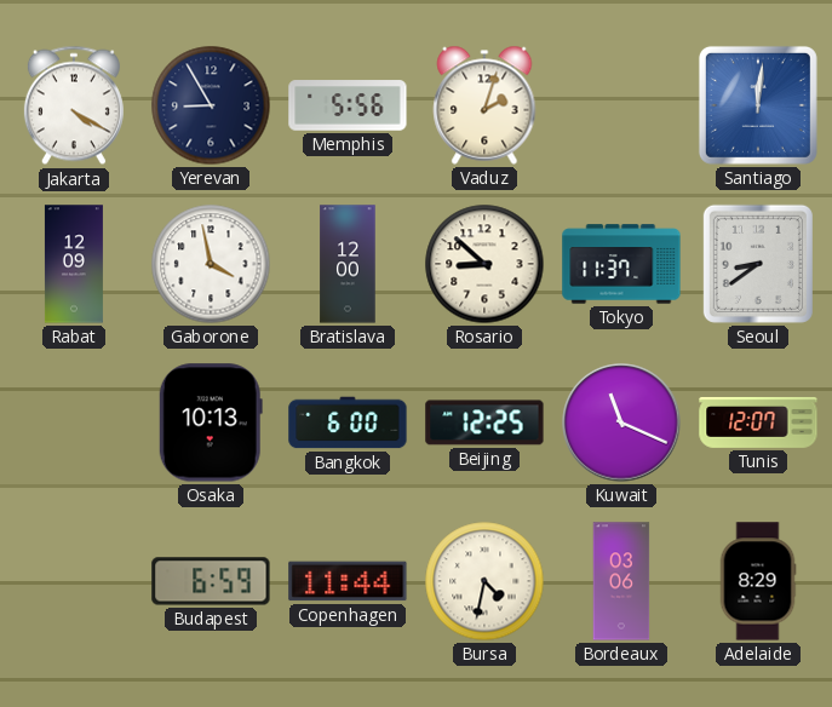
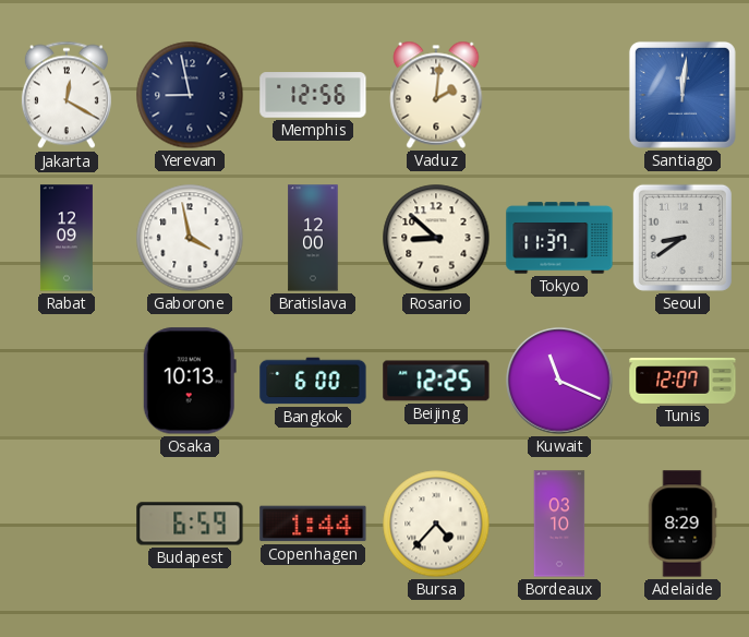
Jakarta: 4:20 -> 12:20 (67, 95)
Yerevan: 8:55 -> 8:58 (190, 95)
Memphis: 5:56 -> 12:56 (313, 95)
Vaduz: 2:03 -> 2:01 (436, 95)
Copenhagen: 11:44 -> 1:44 (313, 524)
Bursa: 4:32 -> 4:37 (436, 524)
Bordeaux: 03:06 -> 03:10 (559, 524)
